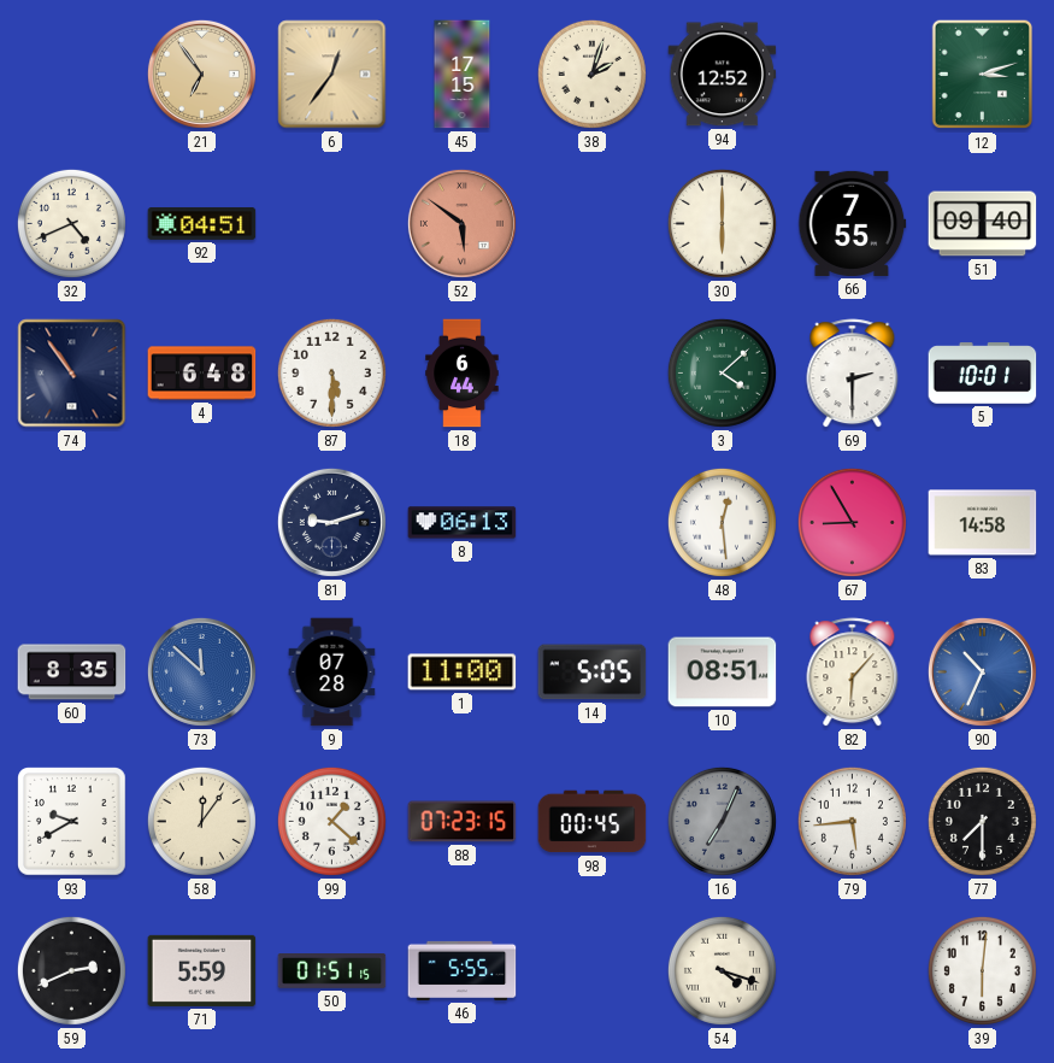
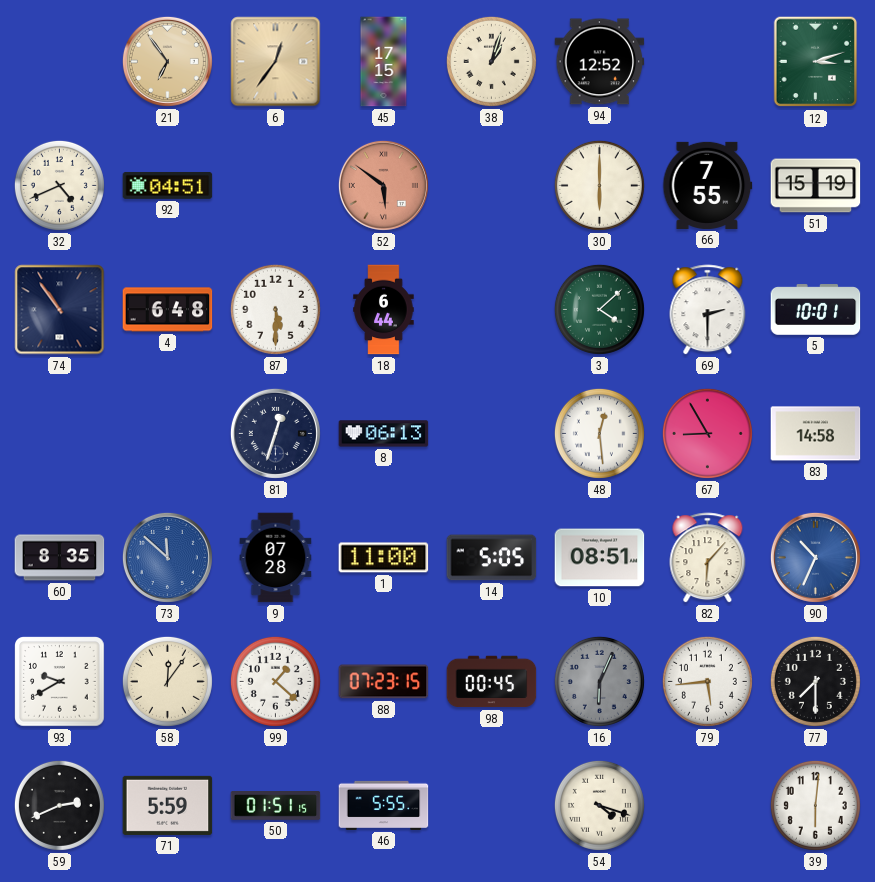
38: 2:03 -> 1:03 (491, 61)
51: 09:40 -> 15:19 (816, 186)
81: 9:12 -> 12:33 (275, 433)
16: 7:04 -> 6:04 (599, 681)
